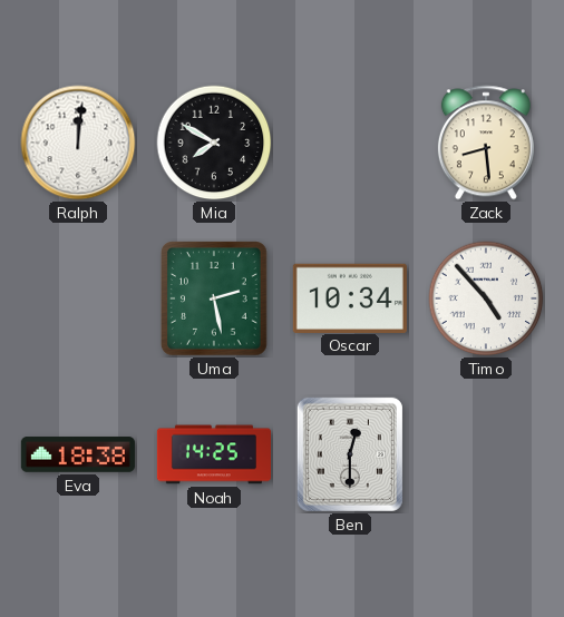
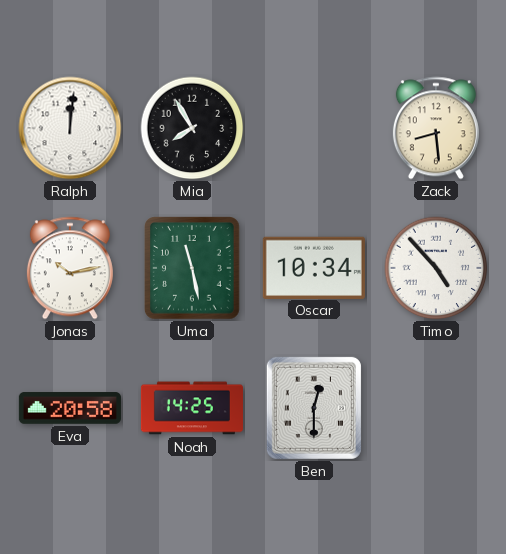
Mia: 7:50 -> 7:55 (192, 128)
Jonas: none -> 10:13 (70, 268)
Uma: 2:28 -> 11:28 (193, 268)
Eva: 18:38 -> 20:58 (70, 408)
